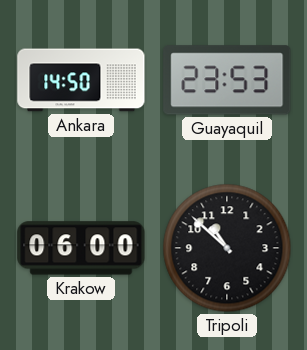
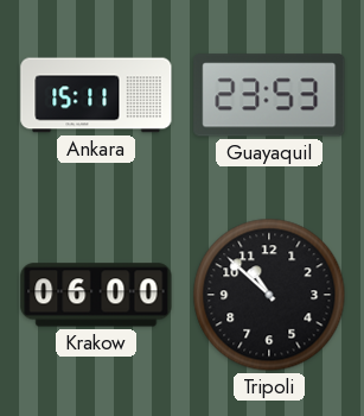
Ankara: 14:50 -> 15:11 (96, 95)
